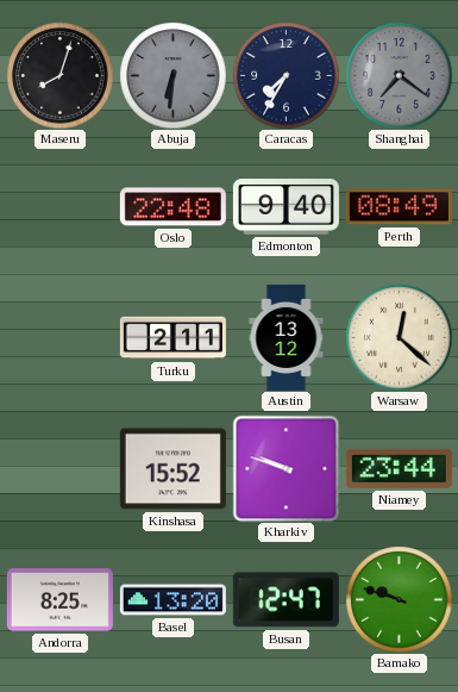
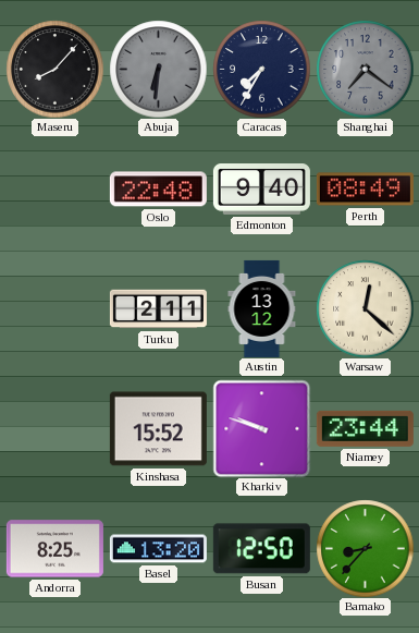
Maseru: 8:03 -> 8:07 (54, 69)
Busan: 12:47 -> 12:50 (261, 549)
Bamako: 9:48 -> 8:37 (365, 548)
